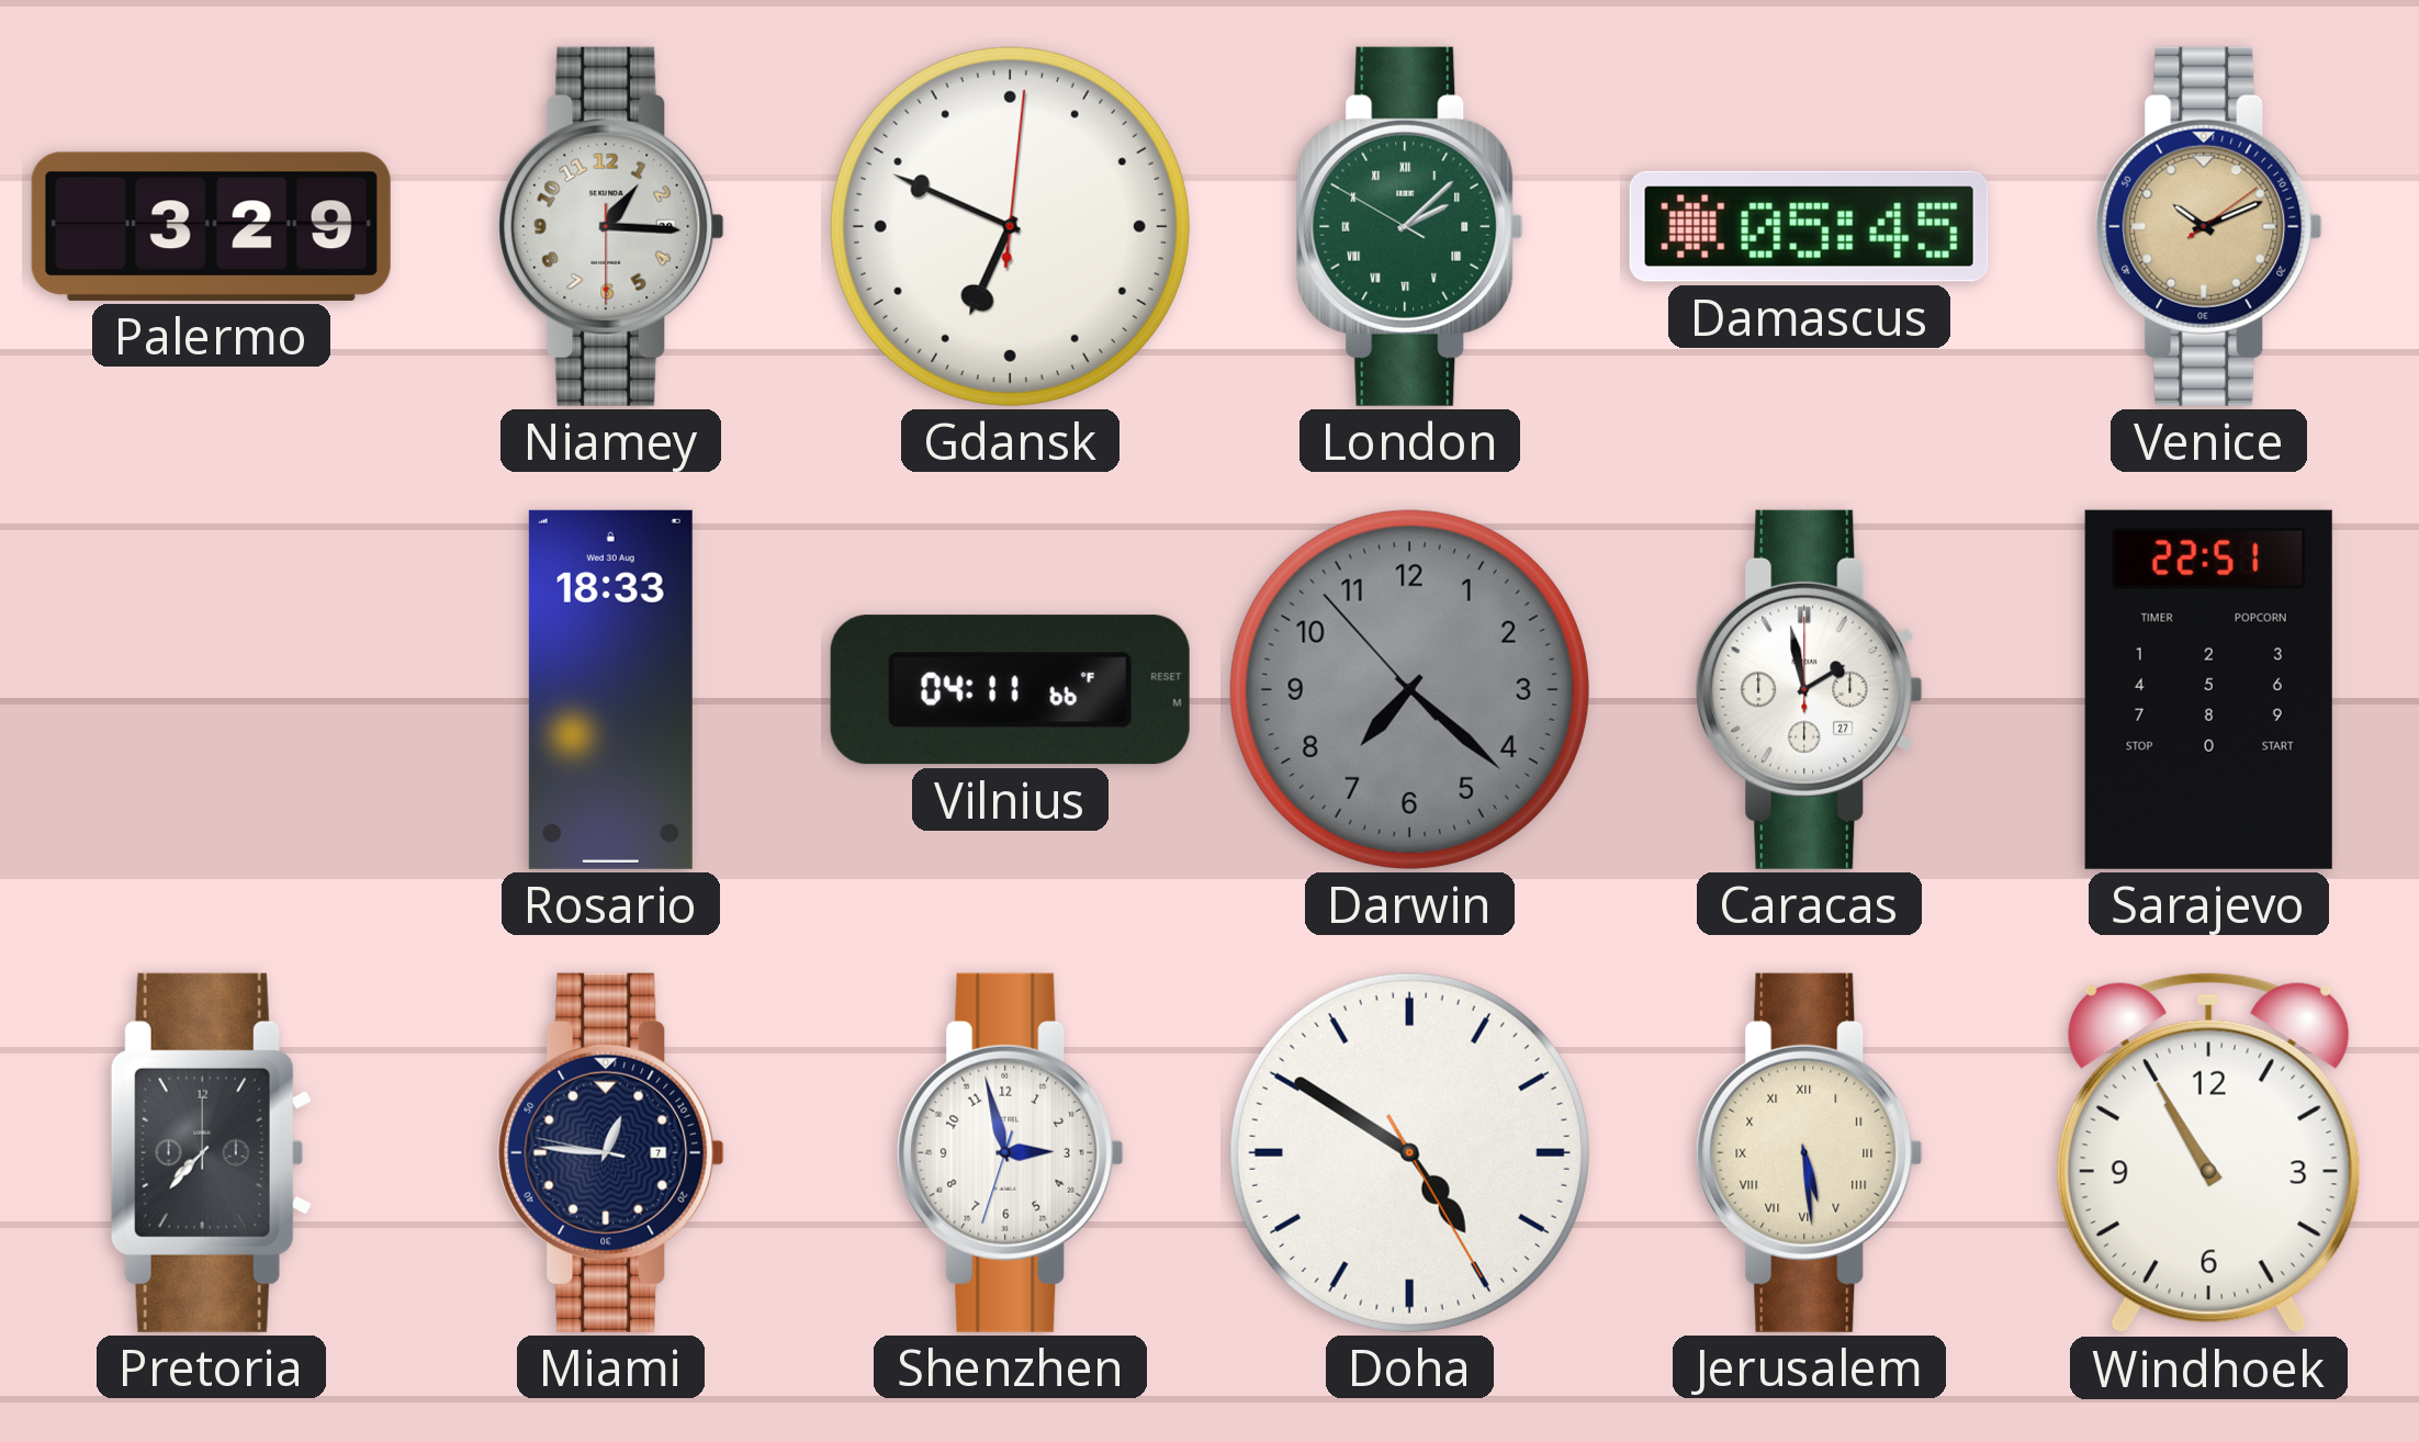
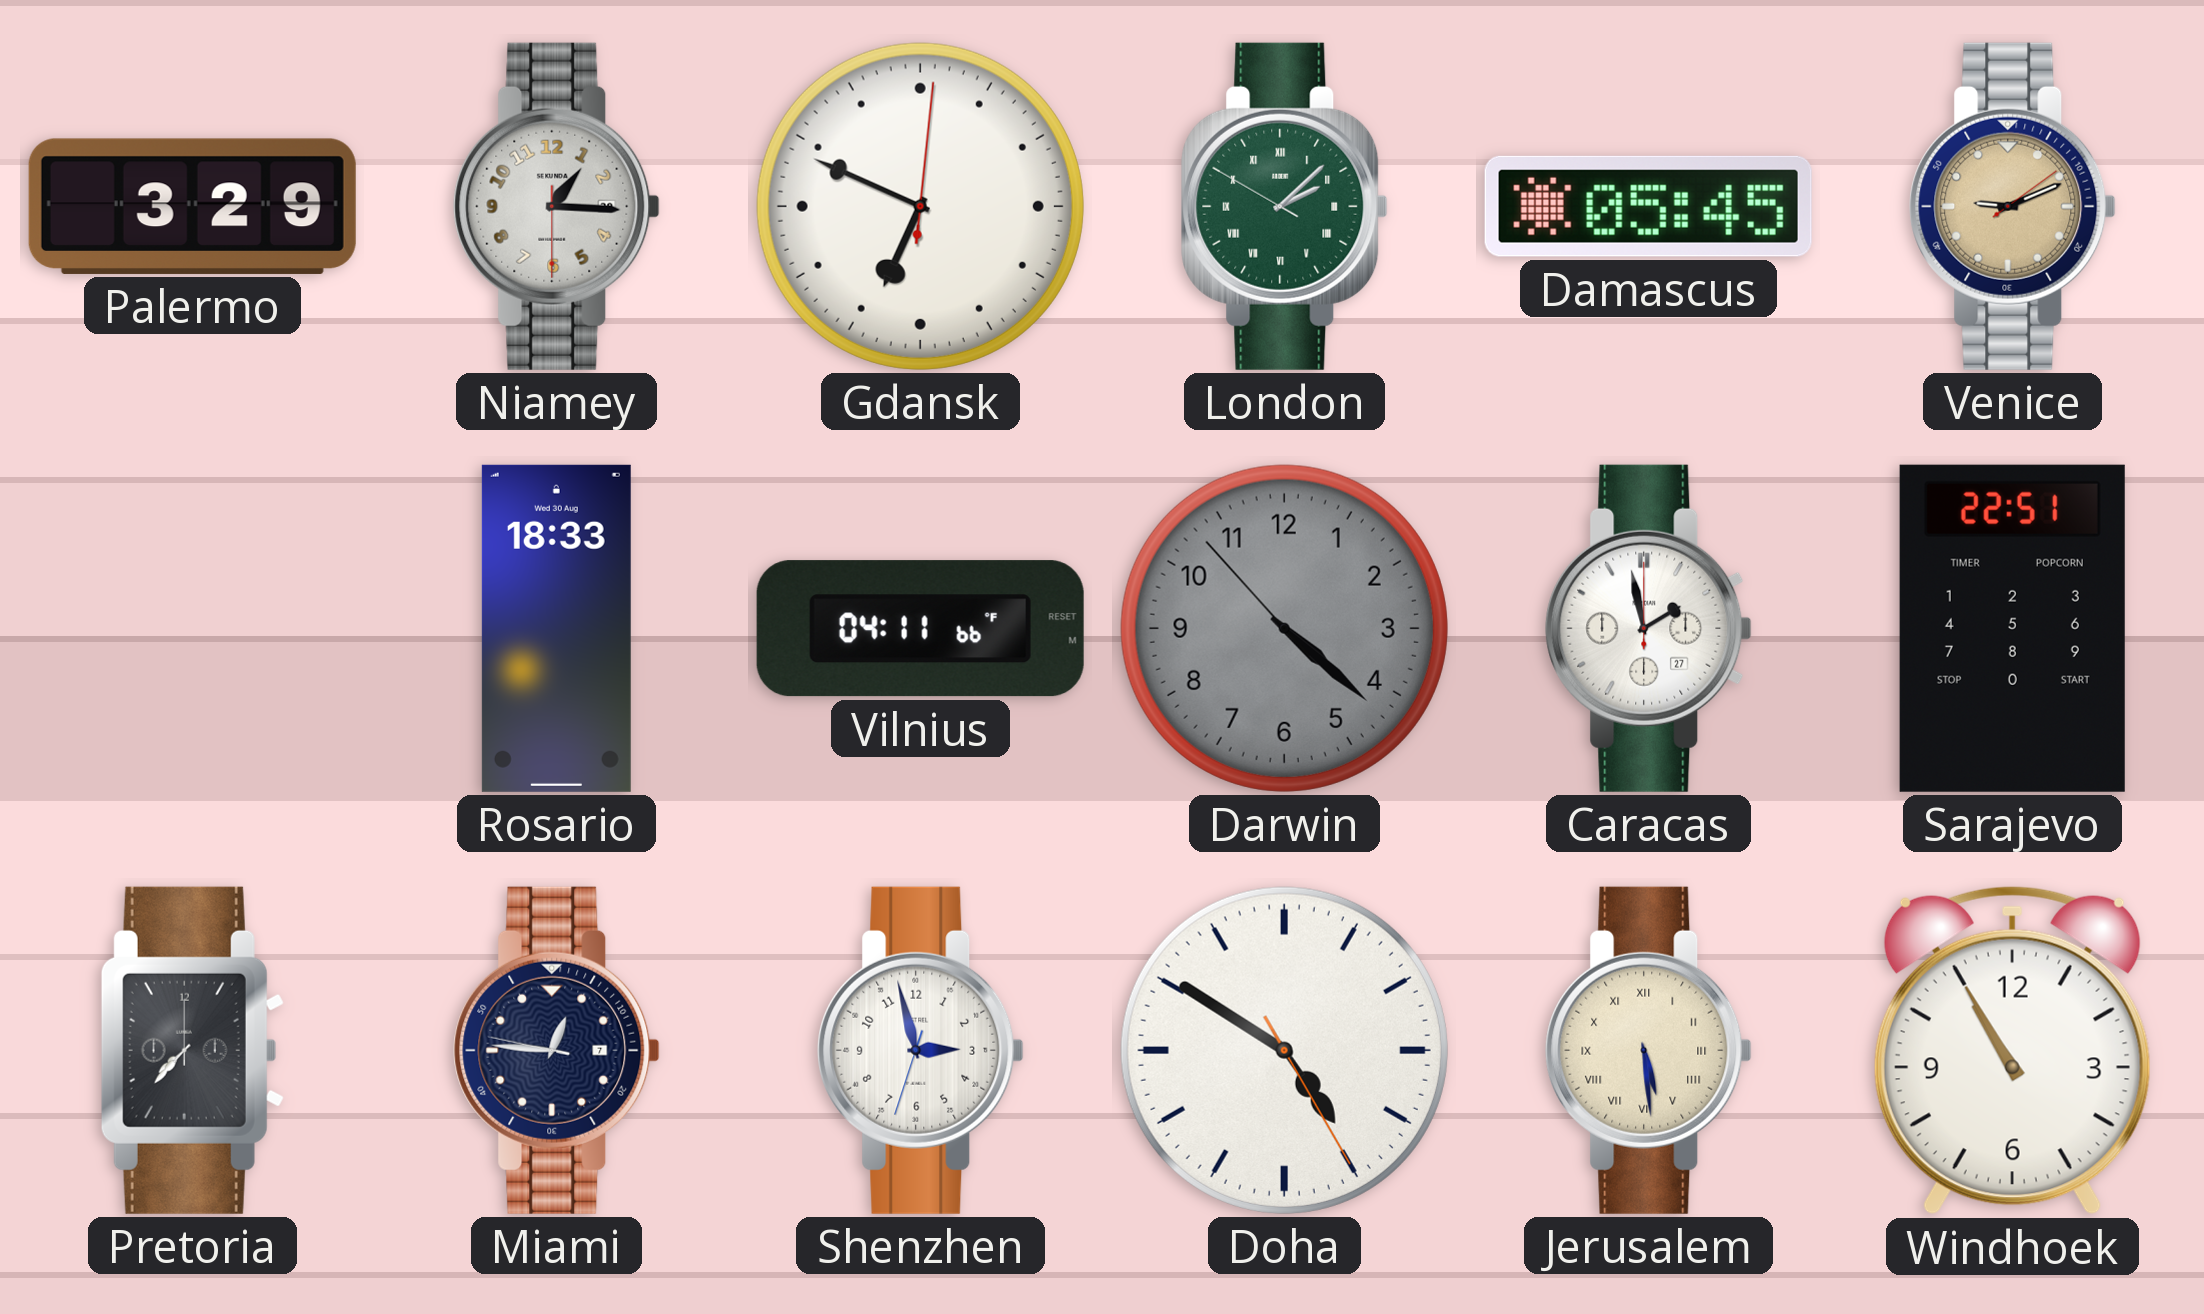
Venice: 10:11 -> 9:11 (2013, 206)
Darwin: 7:21 -> 4:21 (1284, 628)
